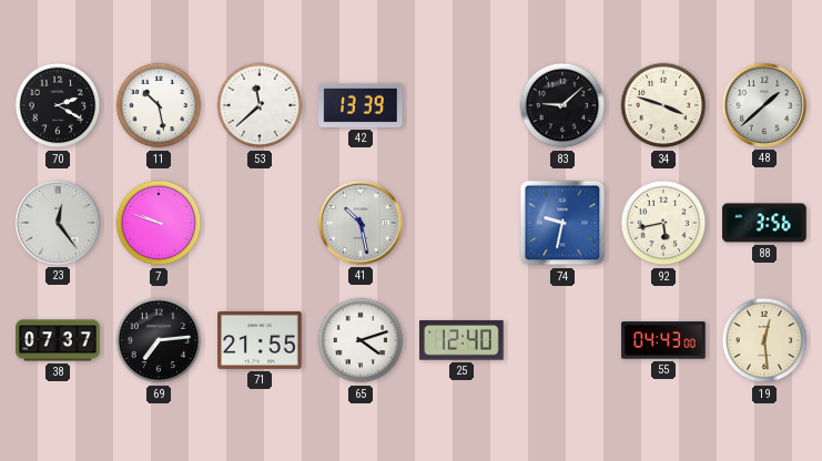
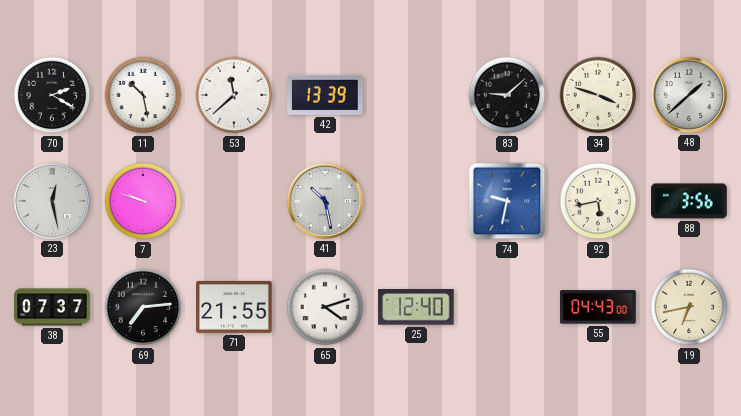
23: 12:24 -> 12:28 (52, 201)
19: 12:29 -> 6:43 (689, 307)
